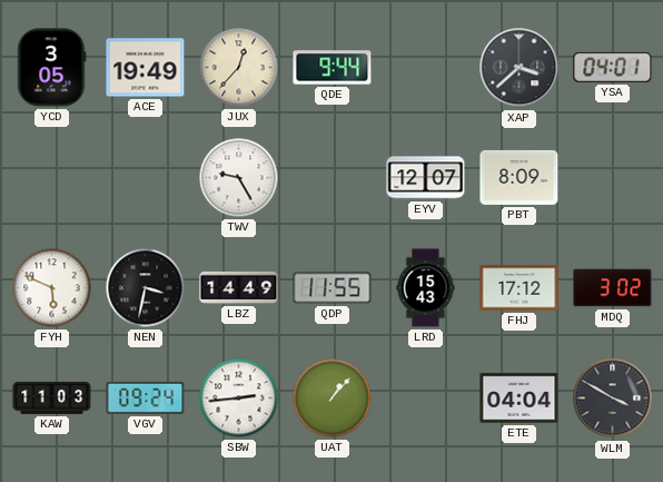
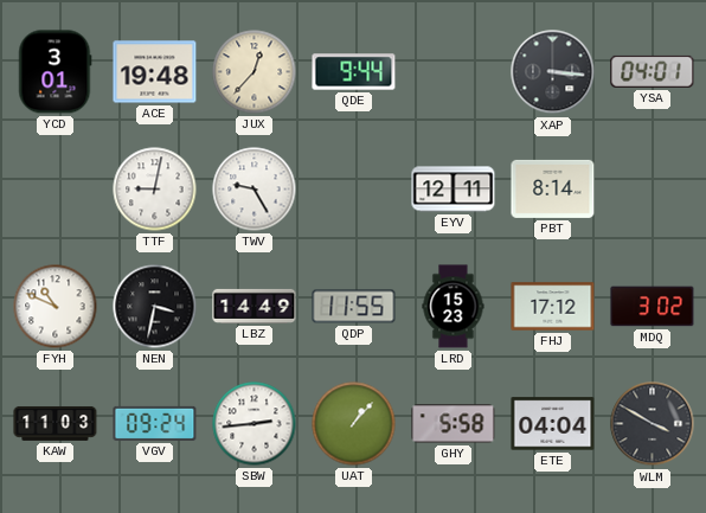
YCD: 3:05 -> 3:01 (56, 72)
ACE: 19:49 -> 19:48 (155, 72)
XAP: 3:38 -> 3:16 (553, 72)
TTF: none -> 9:02 (155, 190)
EYV: 12:07 -> 12:11 (454, 190)
PBT: 8:09 -> 8:14 (553, 188)
FYH: 5:49 -> 10:49 (56, 307)
LRD: 15:43 -> 15:23 (454, 307)
GHY: none -> 5:58 (454, 424)
